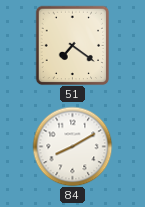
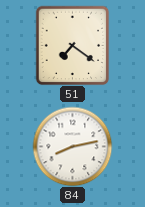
84: 8:10 -> 8:13 (72, 146)
